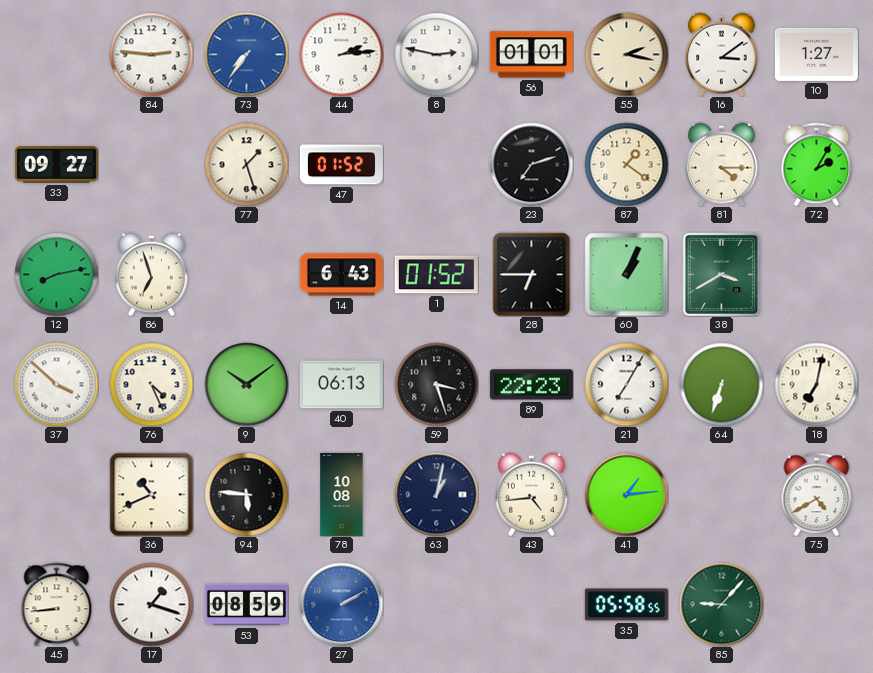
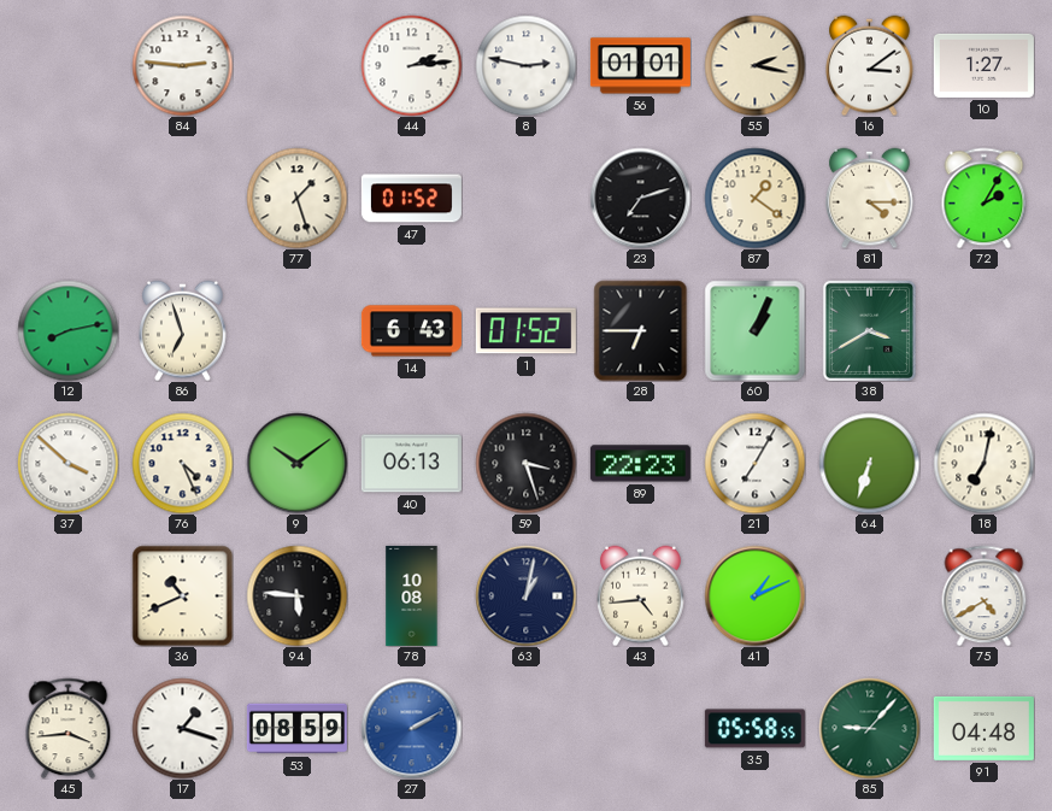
73: 7:36 -> none (246, 54)
33: 09:27 -> none (56, 165)
41: 1:14 -> 1:11 (754, 595)
45: 8:44 -> 3:44 (69, 728)
91: none -> 04:48 (983, 728)
